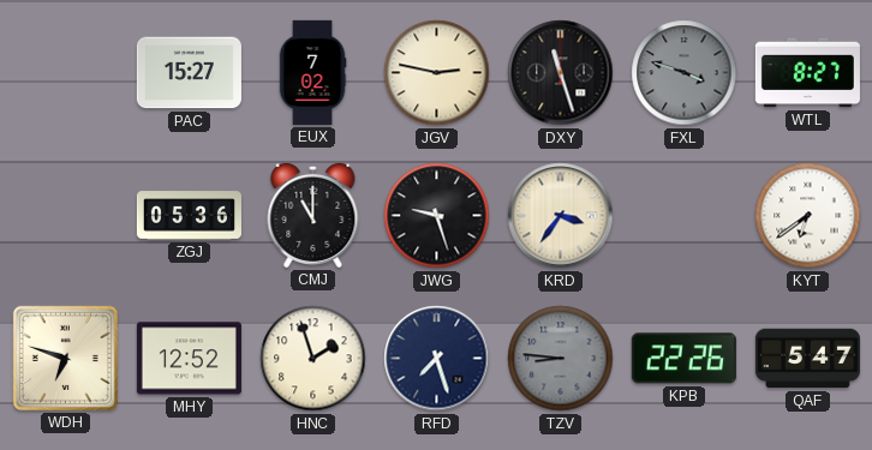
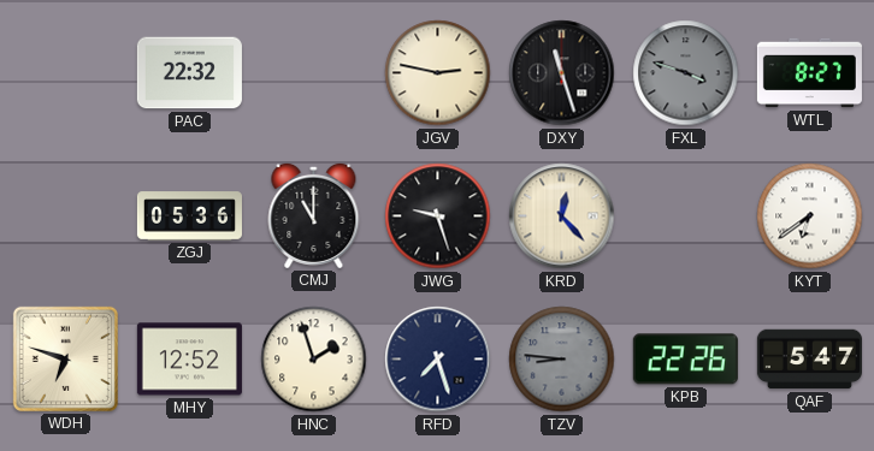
PAC: 15:27 -> 22:32 (189, 73)
EUX: 7:02 -> none (312, 72)
KRD: 3:36 -> 12:23 (562, 216)
